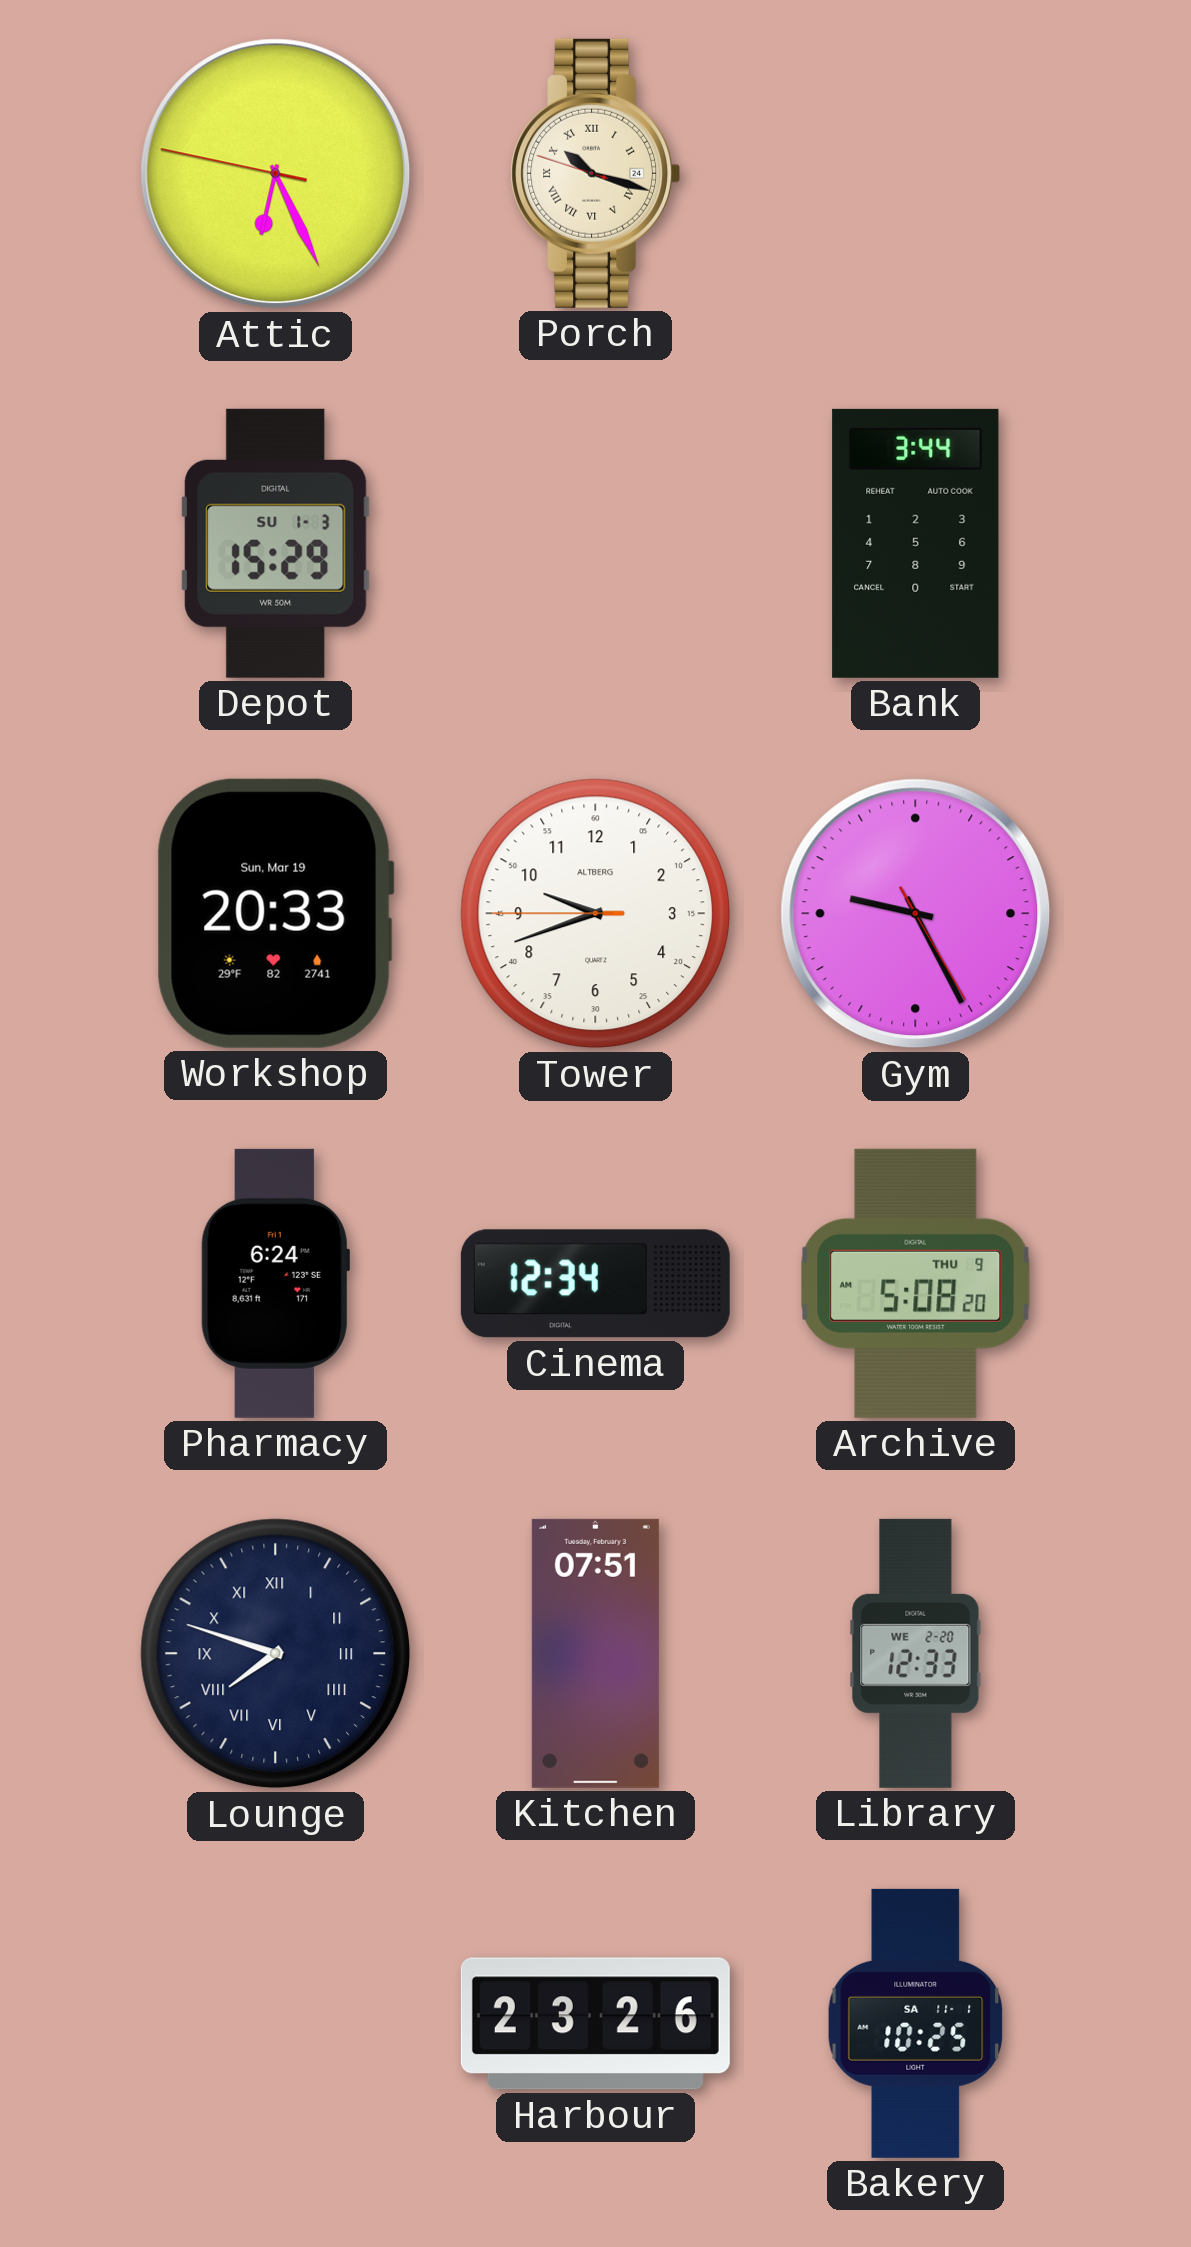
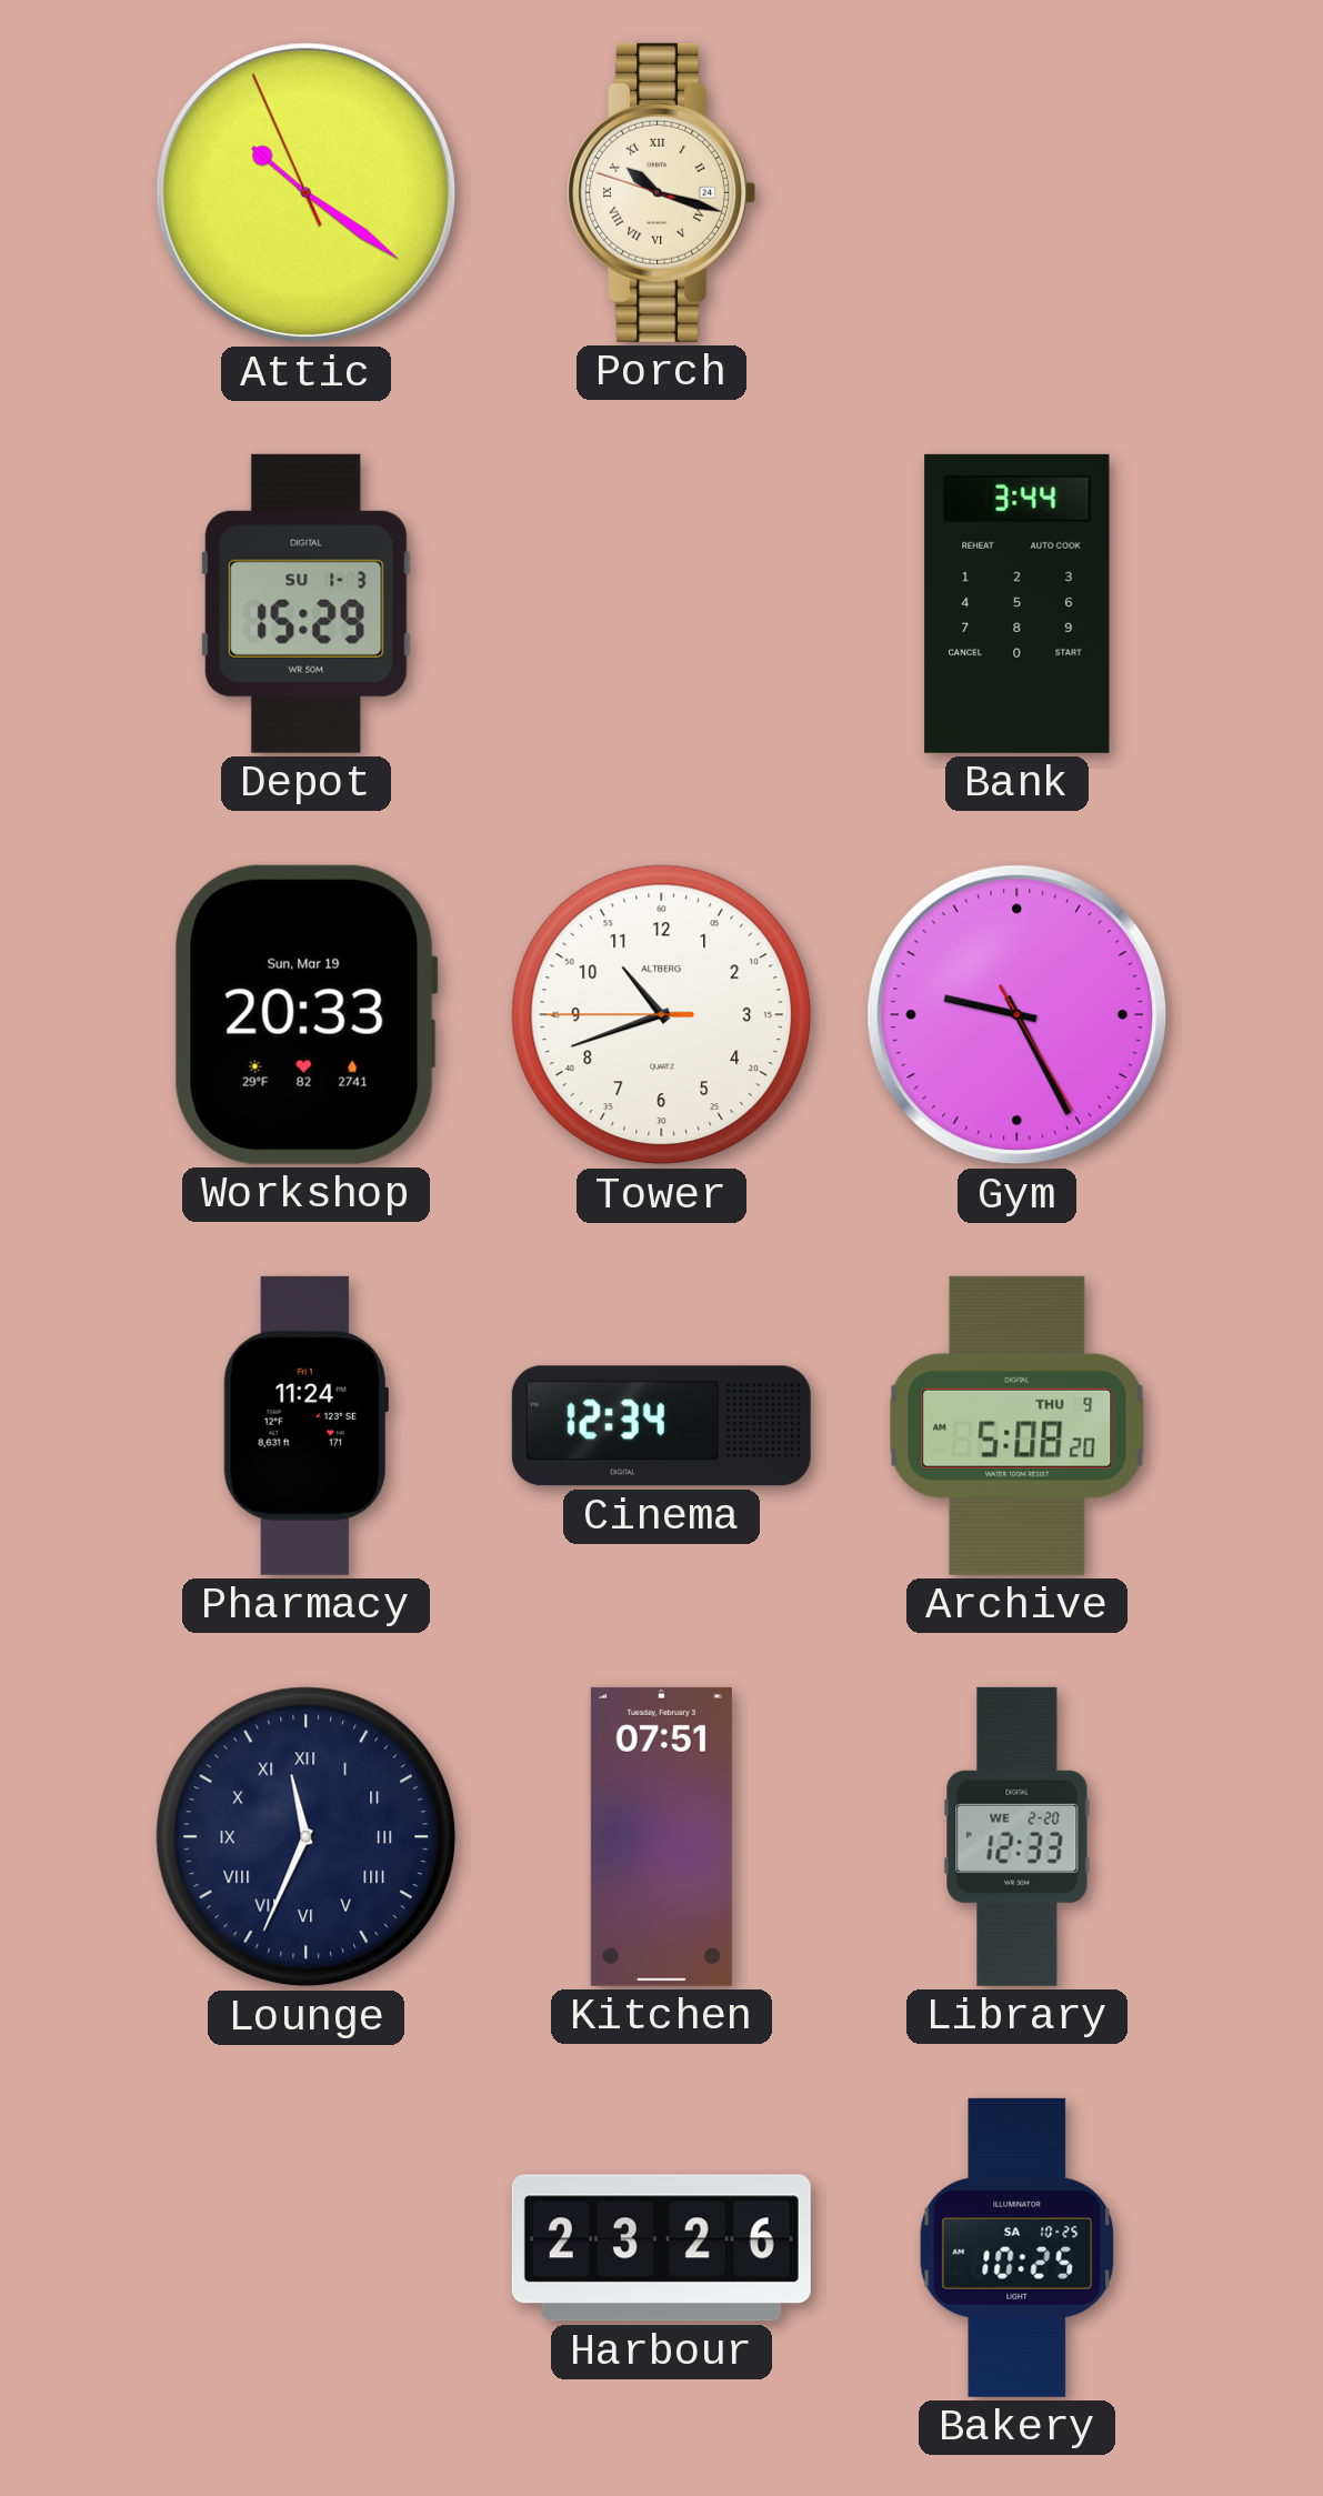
Attic: 6:25 -> 10:20 (307, 193)
Tower: 9:41 -> 10:41 (662, 1015)
Pharmacy: 6:24 -> 11:24 (305, 1425)
Lounge: 7:48 -> 11:34 (307, 1837)
Bakery date: SA 11-1 -> SA 10-25 (1018, 2247)
